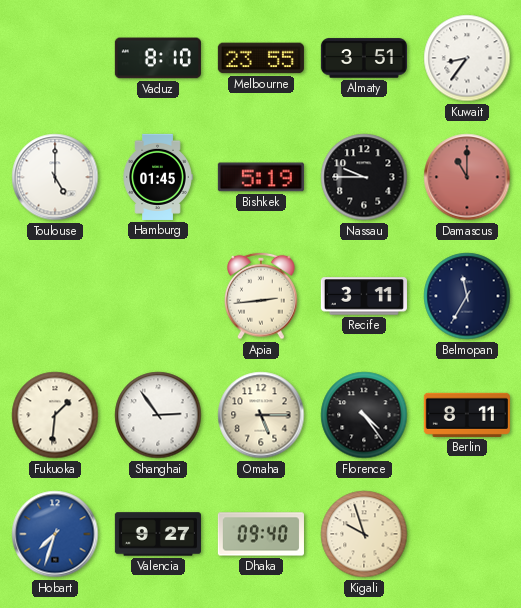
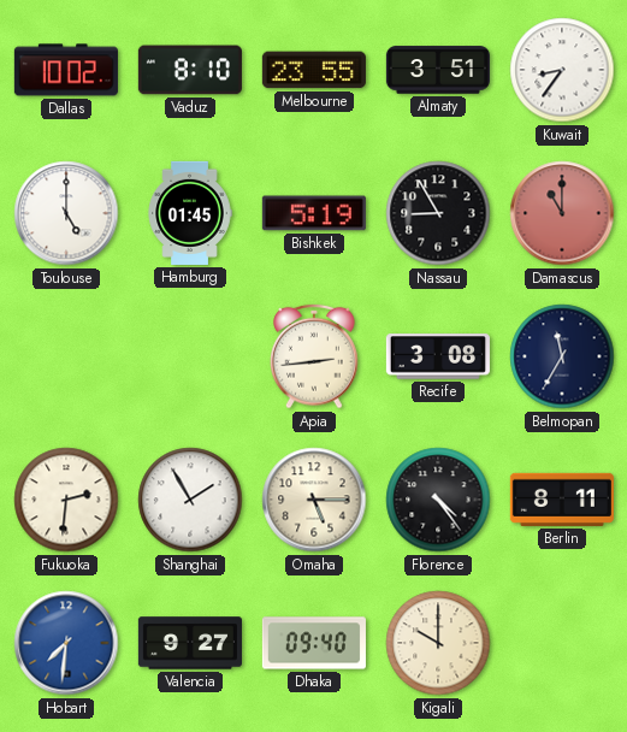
Dallas: none -> 10:02 (66, 70)
Nassau: 9:45 -> 8:55 (438, 213)
Recife: 3:11 -> 3:08 (438, 356)
Fukuoka: 1:31 -> 2:31 (66, 500)
Shanghai: 2:54 -> 1:55 (190, 500)
Hobart: 7:33 -> 7:31 (66, 643)
Kigali: 9:57 -> 10:00 (438, 643)
